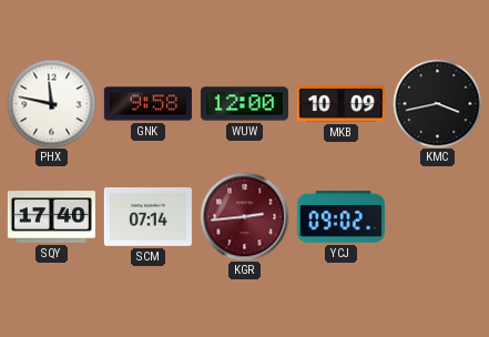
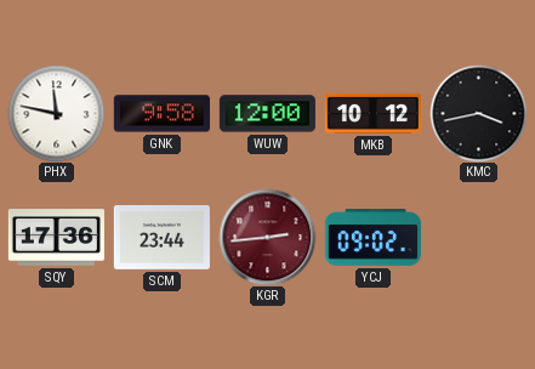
MKB: 10:09 -> 10:12 (372, 113)
SQY: 17:40 -> 17:36 (56, 238)
SCM: 07:14 -> 23:44 (161, 238)
